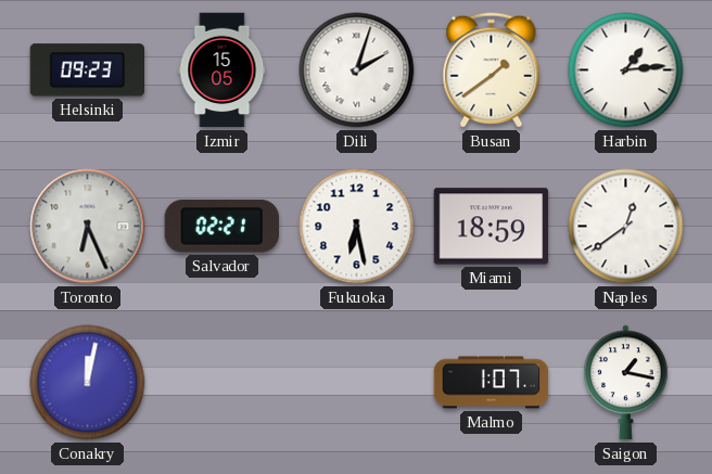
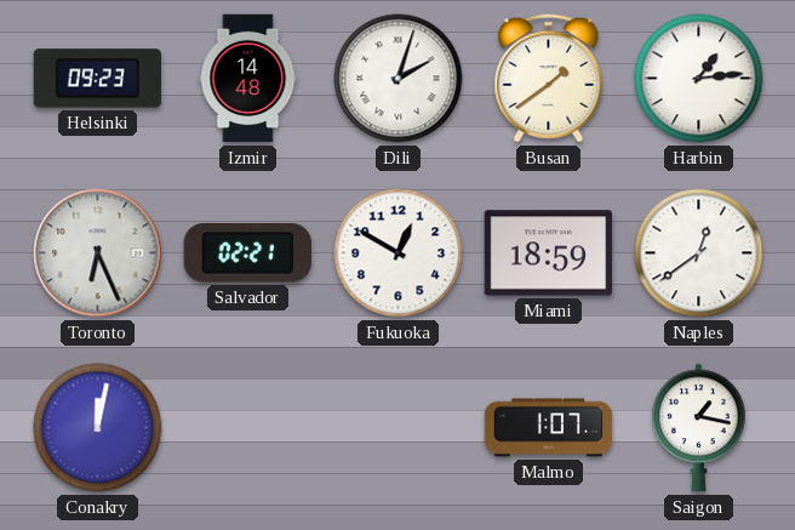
Izmir: 15:05 -> 14:48 (248, 79)
Fukuoka: 6:28 -> 12:50 (399, 253)
